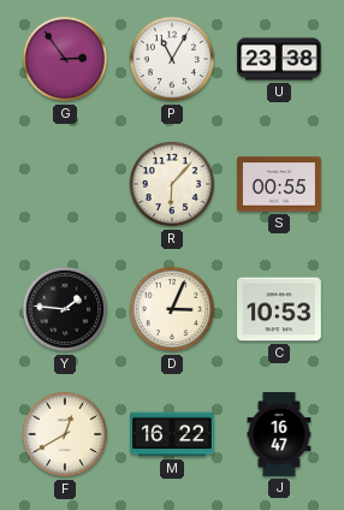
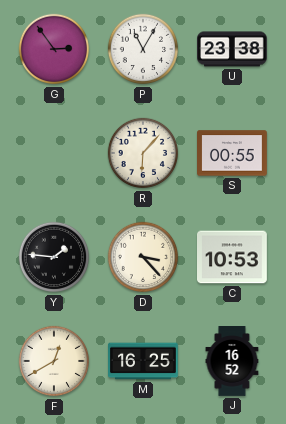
D: 3:04 -> 3:23 (143, 257)
M: 16:22 -> 16:25 (144, 361)
J: 16:47 -> 16:52 (232, 362)
